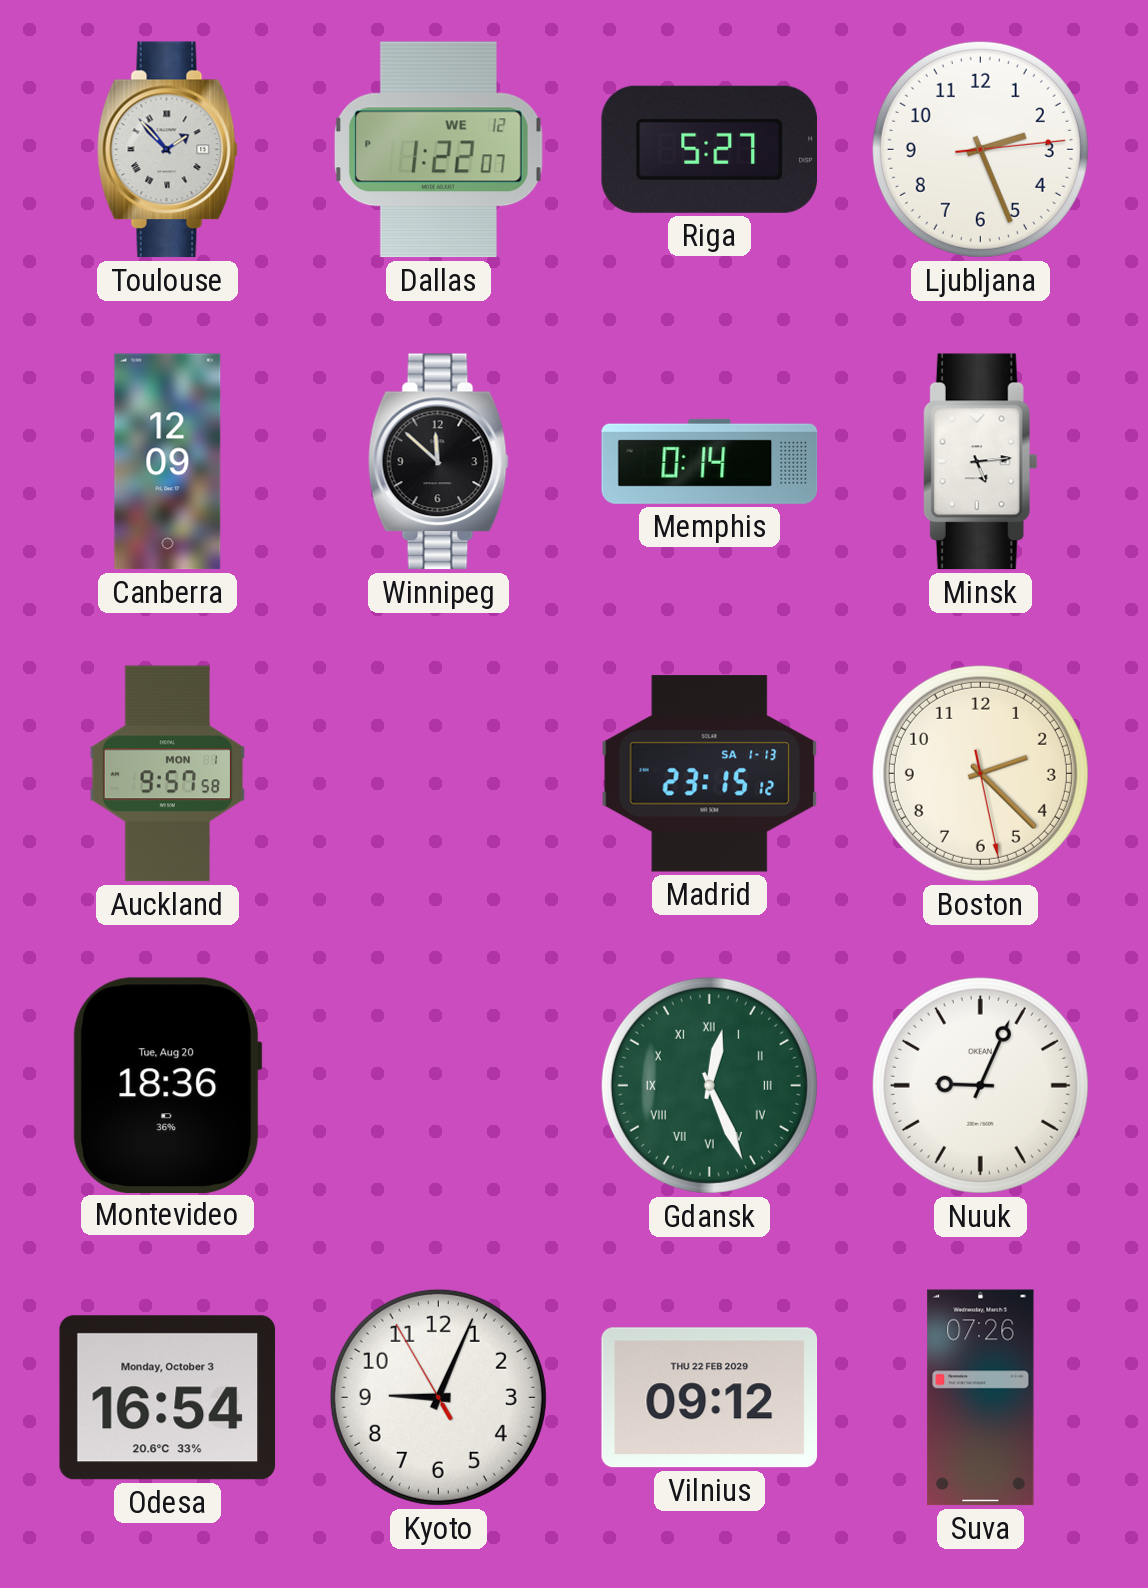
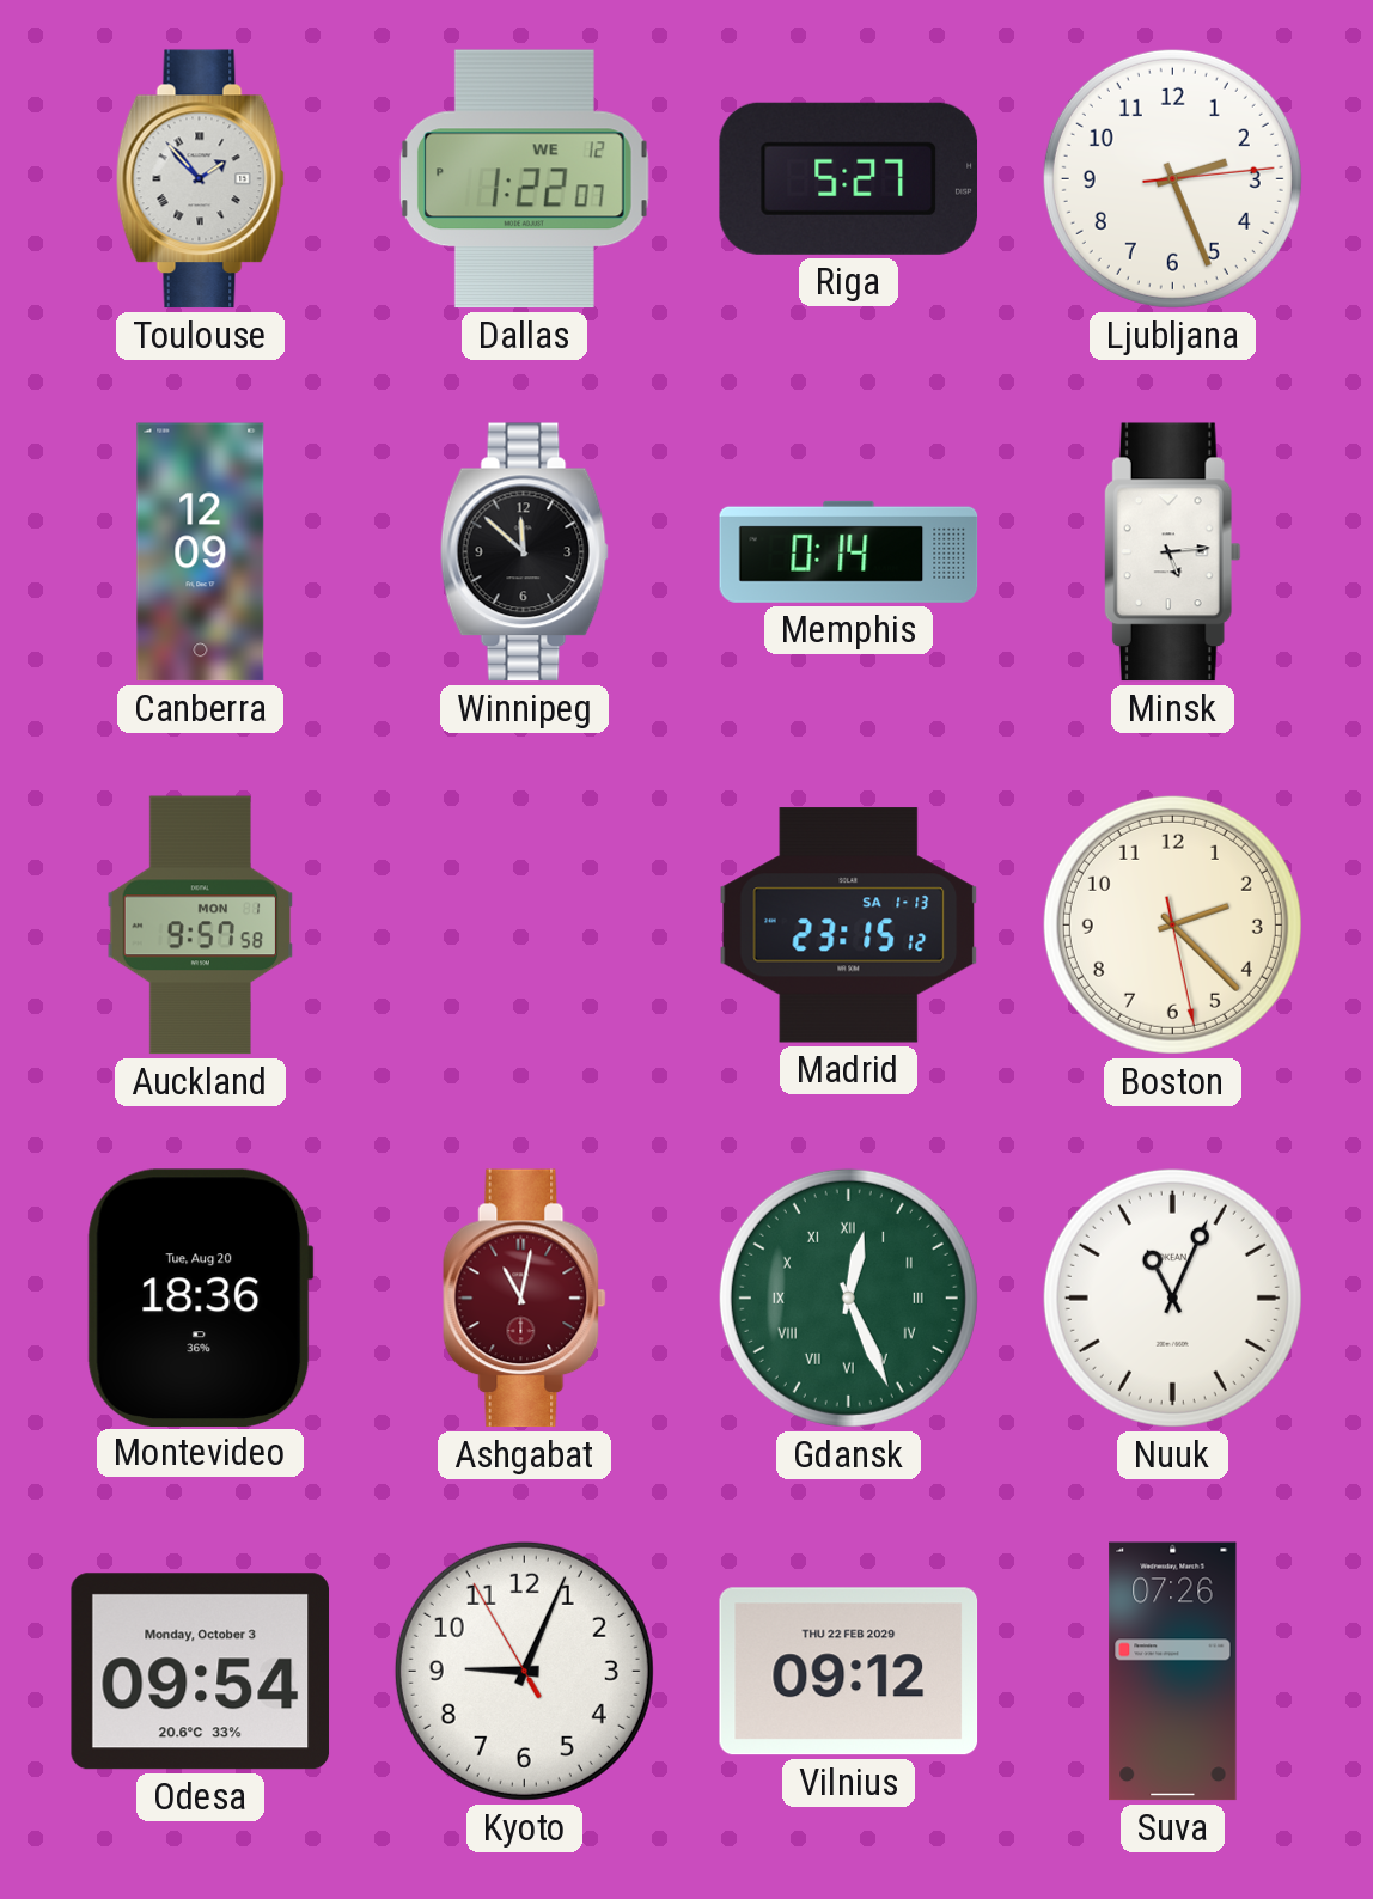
Ashgabat: none -> 11:02 (525, 1299)
Nuuk: 9:04 -> 11:04 (1172, 1297)
Odesa: 16:54 -> 09:54 (201, 1672)
